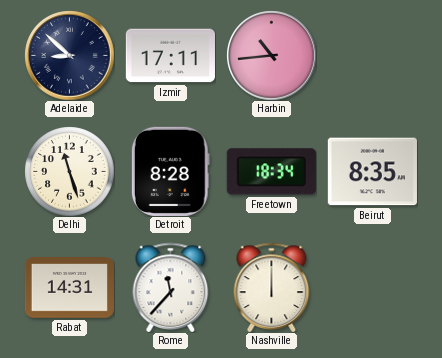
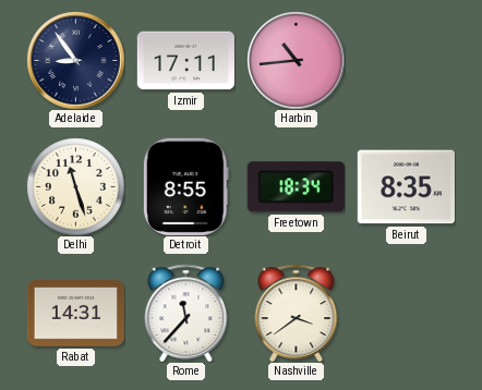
Adelaide: 8:52 -> 8:54 (75, 60)
Detroit: 8:28 -> 8:55 (185, 186)
Nashville: 12:00 -> 3:39 (297, 313)
